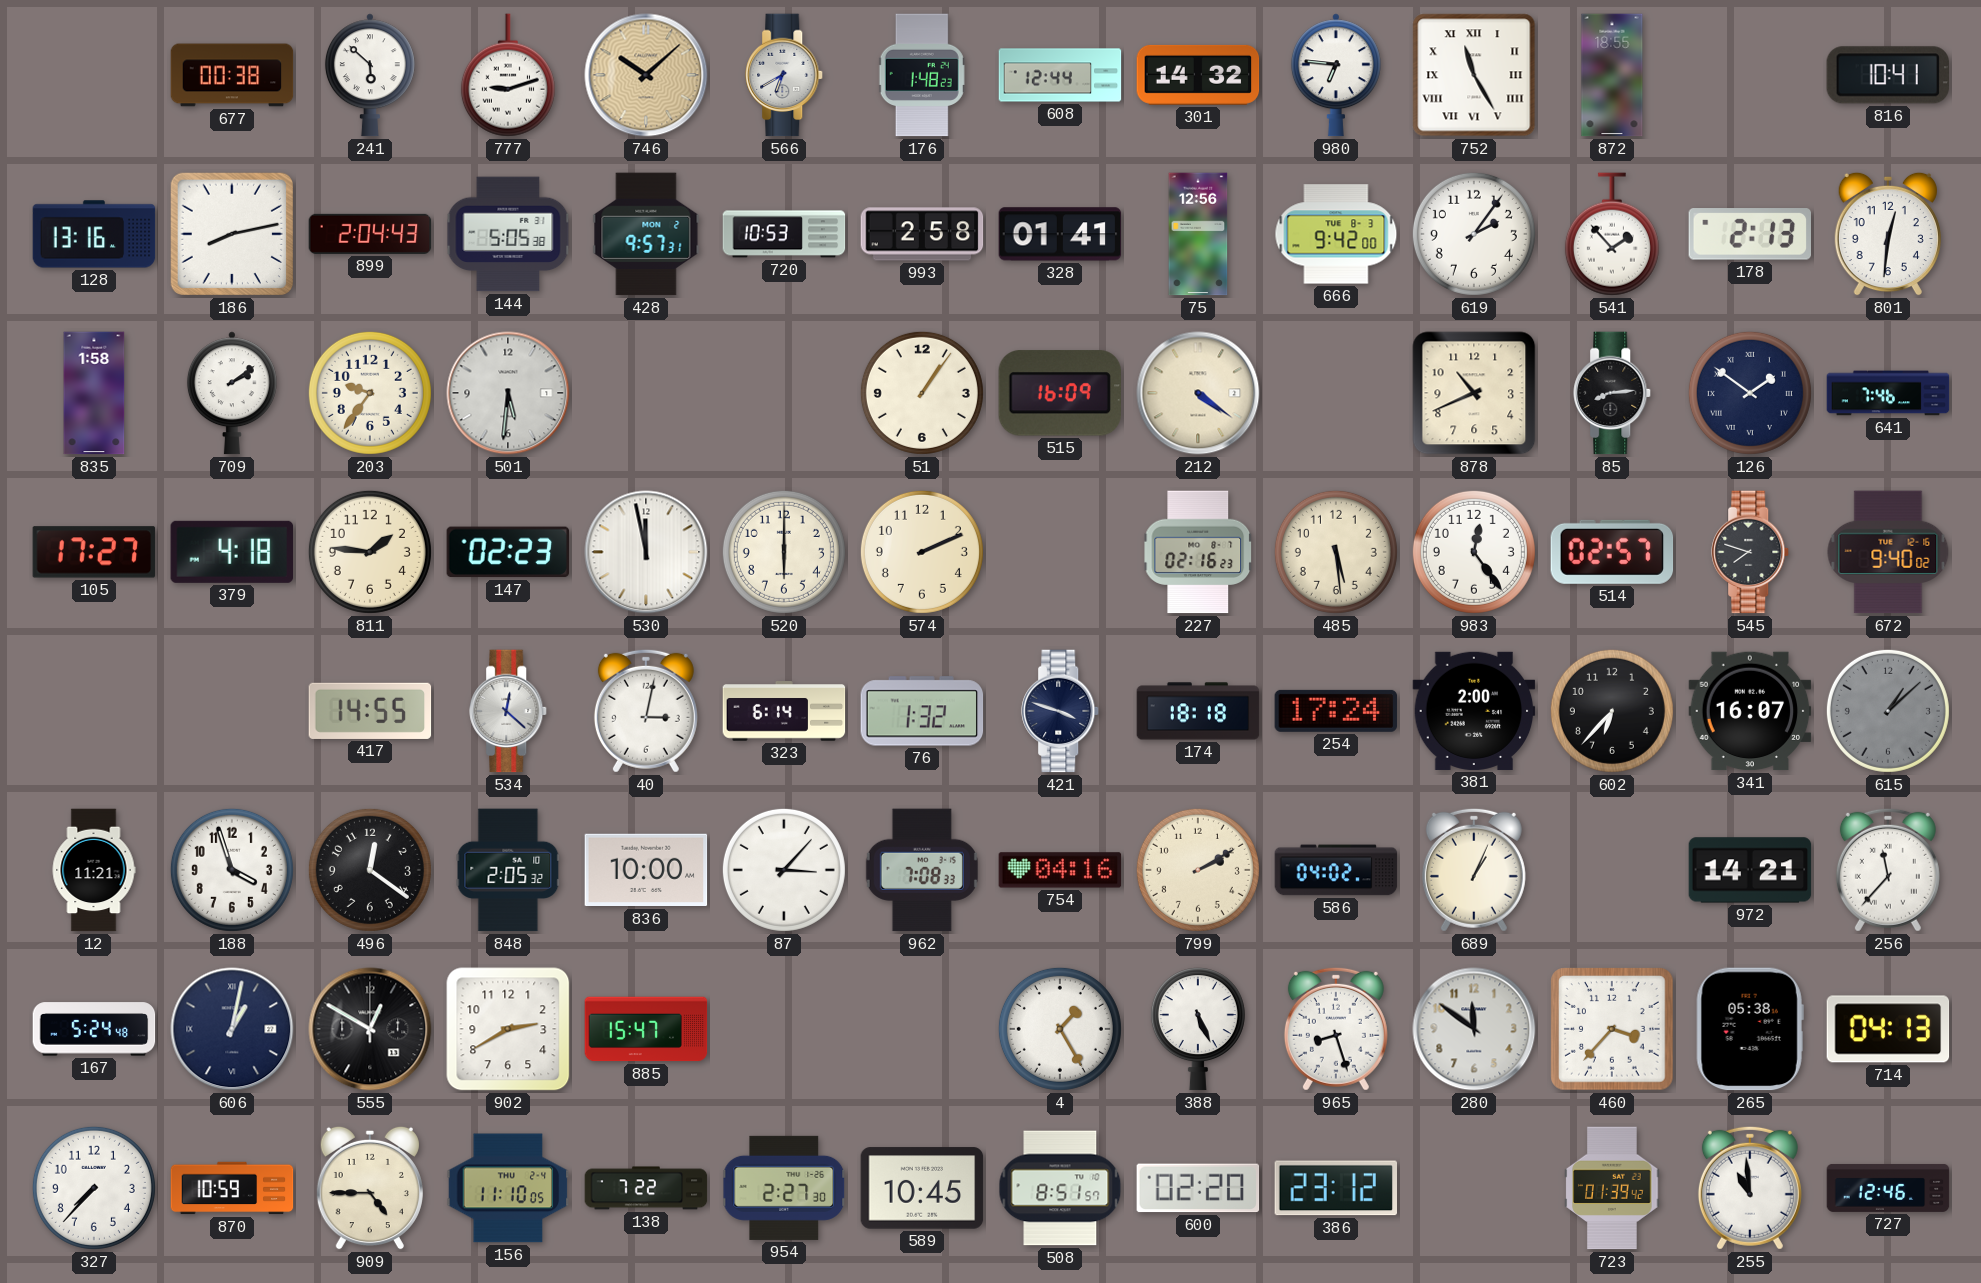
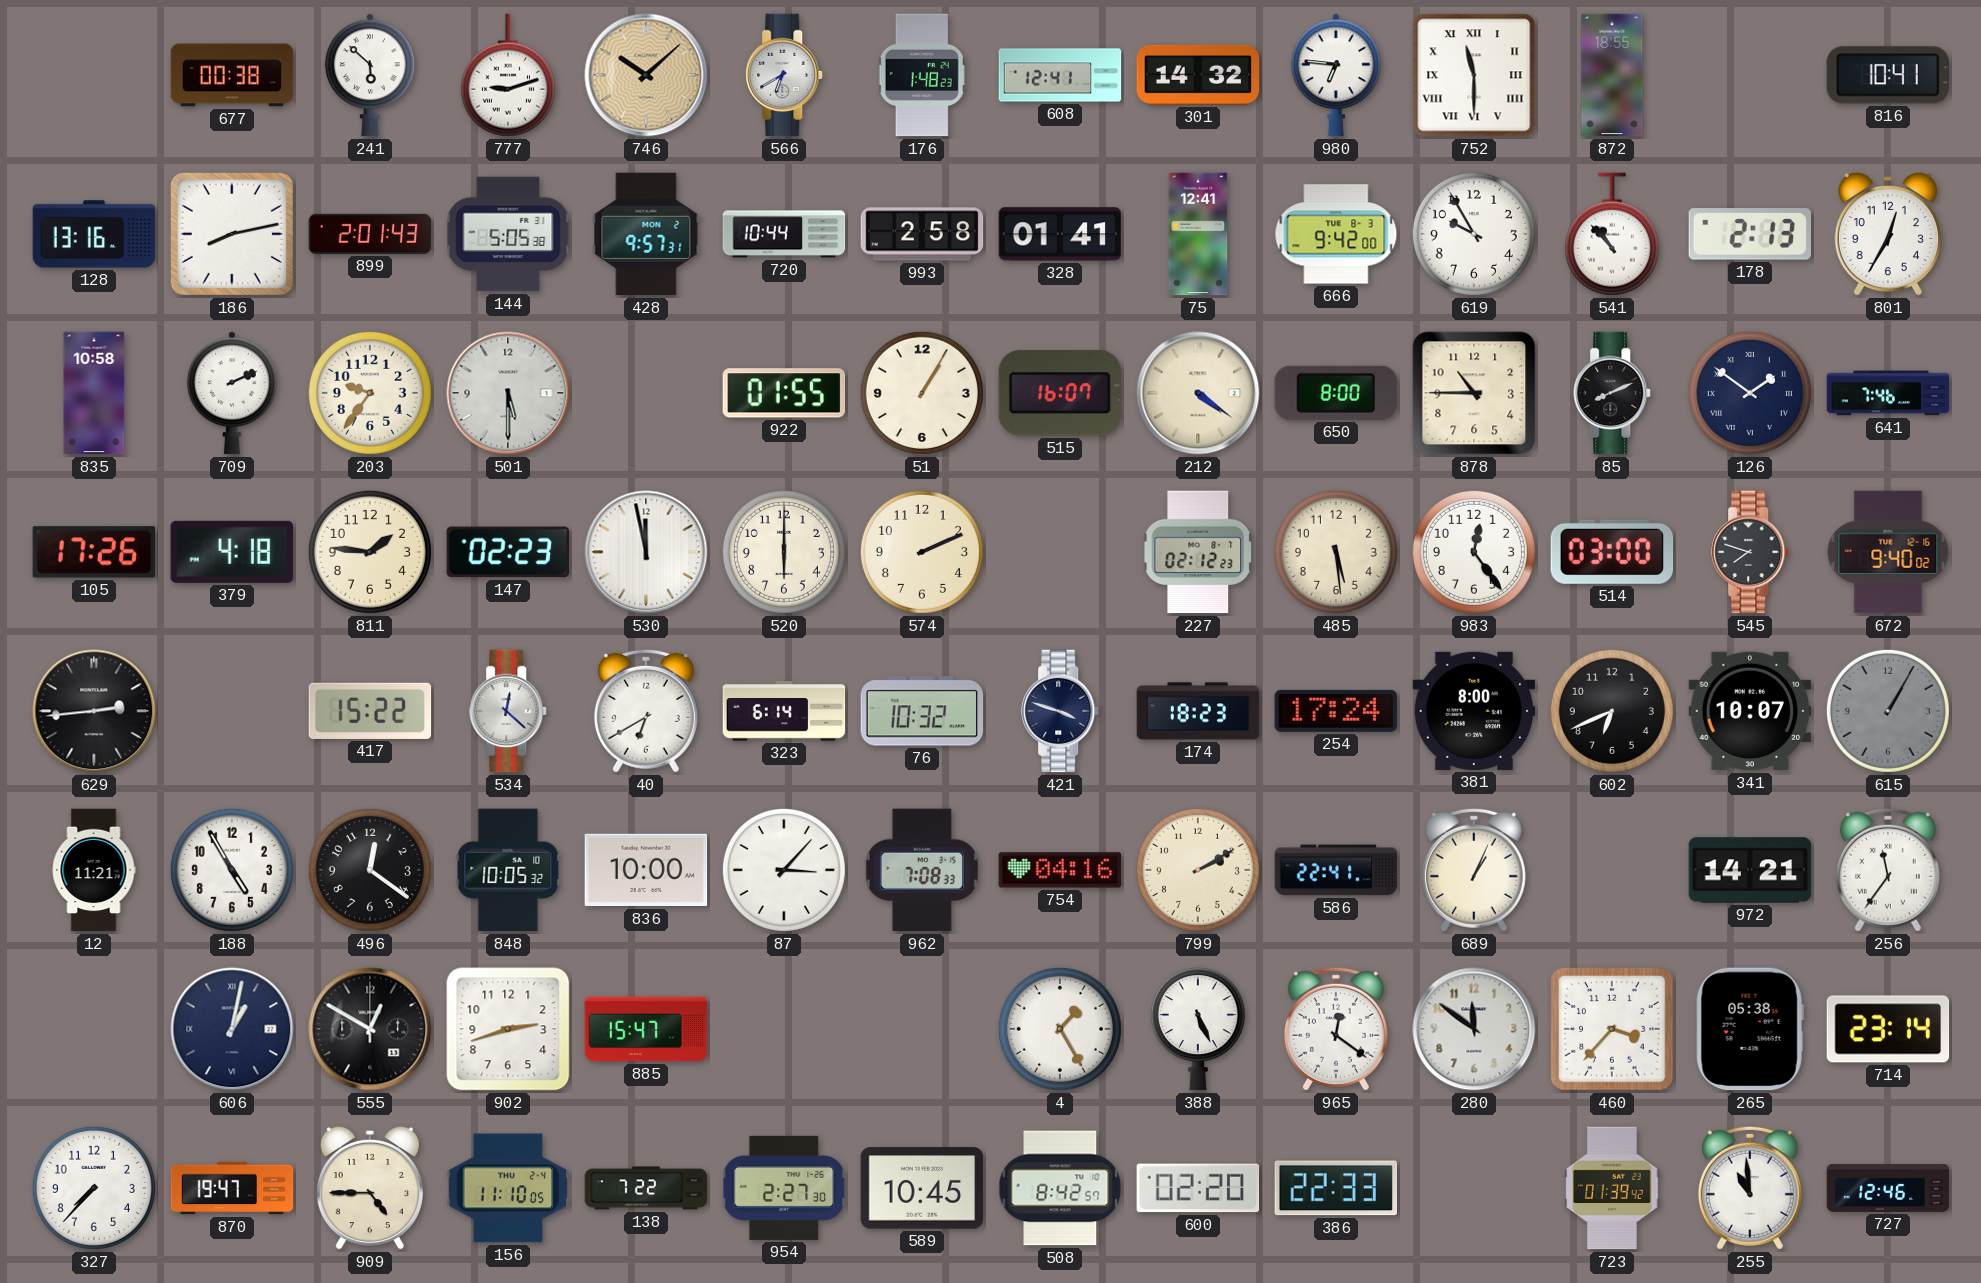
608: 12:44 -> 12:41 (1060, 75)
752: 11:25 -> 11:30 (1474, 75)
899: 2:04 -> 2:01 (370, 234)
720: 10:53 -> 10:44 (784, 234)
75: 12:56 -> 12:41 (1198, 234)
619: 2:06 -> 9:55 (1474, 234)
541: 1:53 -> 10:53 (1612, 234)
801: 12:31 -> 12:35 (1888, 234)
835: 1:58 -> 10:58 (94, 393)
709: 2:09 -> 2:11 (232, 393)
501: 5:31 -> 5:30 (508, 393)
922: none -> 01:55 (784, 393)
51: 1:06 -> 1:05 (922, 393)
515: 16:09 -> 16:07 (1059, 393)
650: none -> 8:00 (1335, 393)
878: 10:41 -> 10:45 (1474, 393)
85: 8:14 -> 8:11 (1613, 393)
105: 17:27 -> 17:26 (94, 552)
227: 02:16 -> 02:12 (1198, 552)
514: 02:57 -> 03:00 (1612, 552)
629: none -> 2:44 (94, 711)
417: 14:55 -> 15:22 (370, 711)
40: 3:02 -> 6:40 (646, 711)
76: 1:32 -> 10:32 (922, 711)
174: 18:18 -> 18:23 (1198, 711)
381: 2:00 -> 8:00 (1474, 711)
602: 6:37 -> 6:41 (1612, 711)
341: 16:07 -> 10:07 (1750, 711)
615: 1:08 -> 1:05 (1888, 711)
188: 3:57 -> 4:55 (232, 870)
848: 2:05 -> 10:05 (508, 870)
586: 04:02 -> 22:41 (1336, 870)
256: 11:37 -> 11:36 (1888, 870)
167: 5:24 -> none (94, 1029)
902: 2:40 -> 2:42 (508, 1029)
965: 8:27 -> 12:21 (1336, 1029)
714: 04:13 -> 23:14 (1888, 1029)
870: 10:59 -> 19:47 (232, 1188)
508: 8:51 -> 8:42 (1060, 1188)
386: 23:12 -> 22:33 (1335, 1188)
